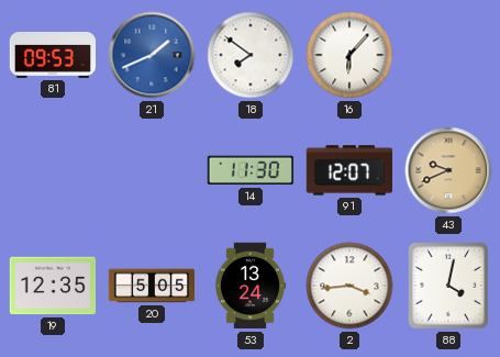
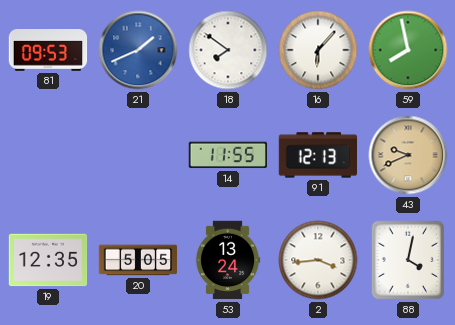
59: none -> 7:58 (408, 50)
14: 11:30 -> 11:55 (227, 155)
91: 12:07 -> 12:13 (318, 155)
